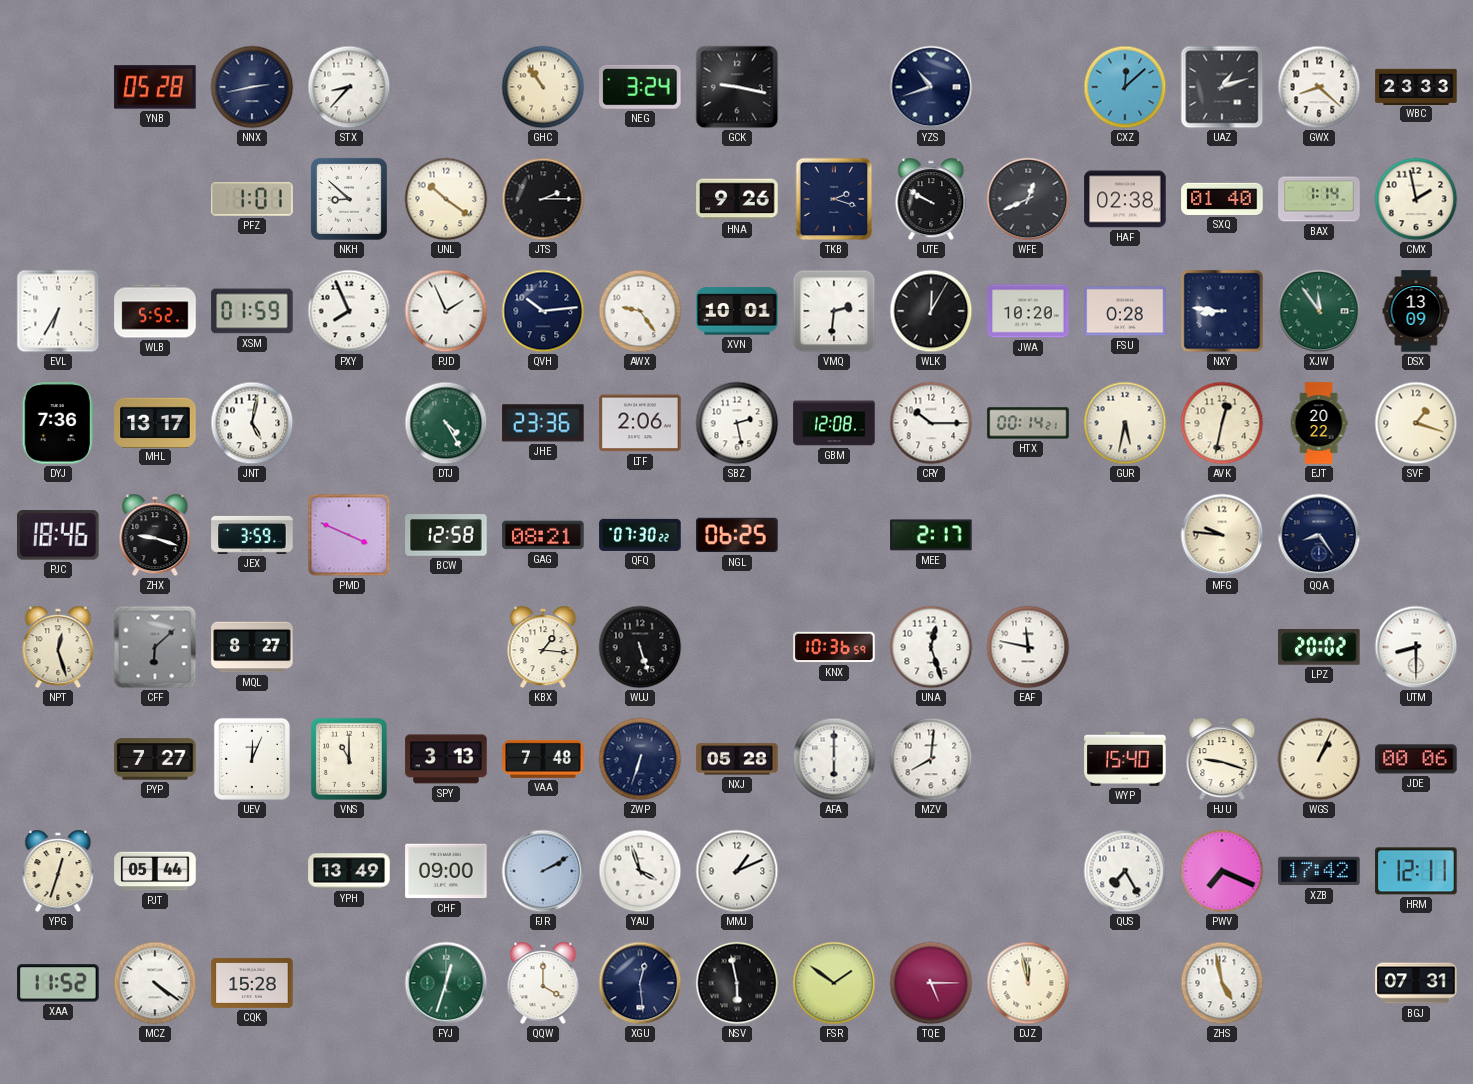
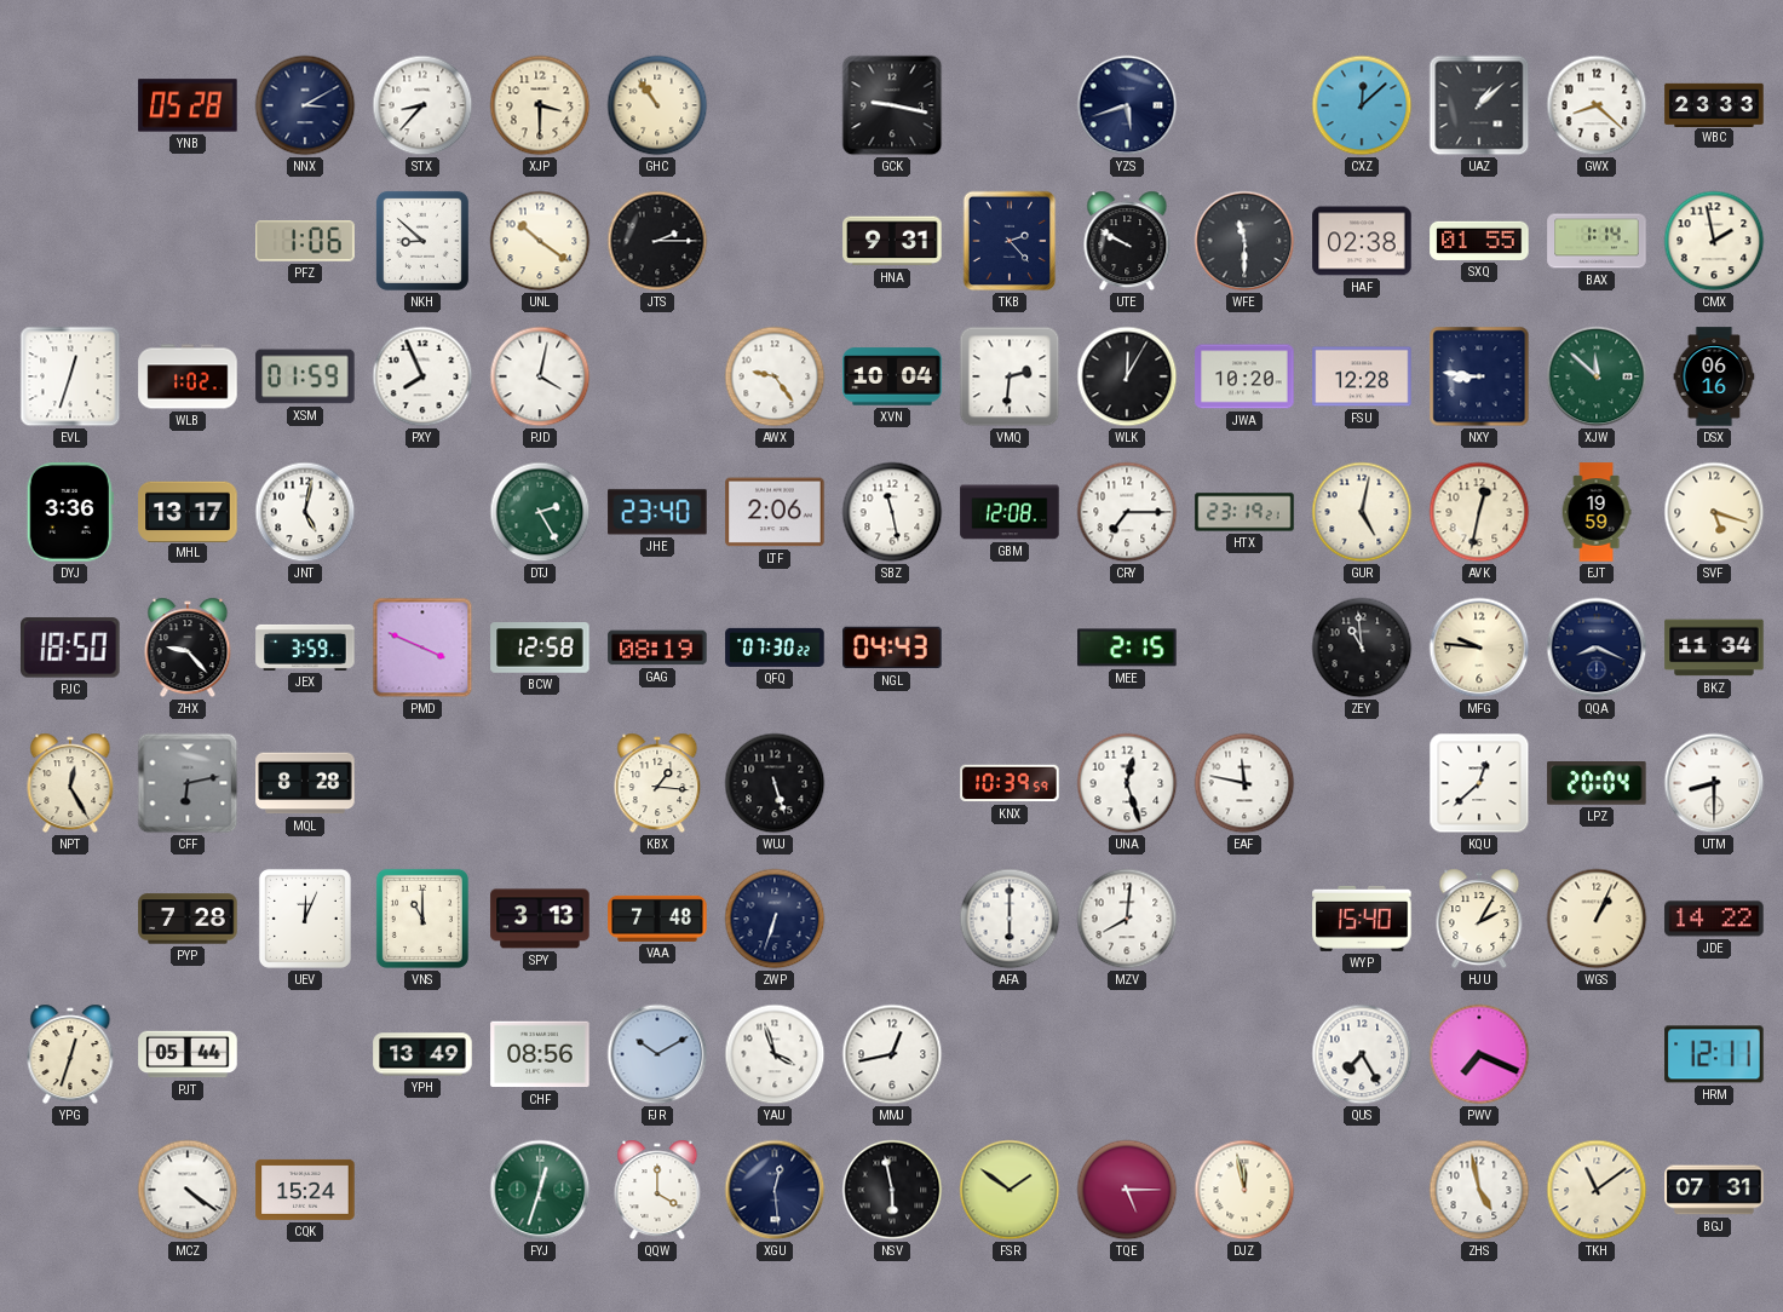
NNX: 2:43 -> 3:10 (305, 105)
XJP: none -> 3:30 (540, 105)
NEG: 3:24 -> none (640, 87)
YZS: 10:42 -> 5:42 (1127, 105)
UAZ: 1:12 -> 1:08 (1479, 105)
PFZ: 1:01 -> 1:06 (305, 241)
HNA: 9:26 -> 9:31 (892, 241)
TKB: 2:18 -> 2:23 (1010, 241)
WFE: 12:41 -> 11:30 (1244, 241)
SXQ: 01:40 -> 01:55 (1479, 241)
EVL: 6:35 -> 12:33 (70, 376)
WLB: 5:52 -> 1:02 (188, 376)
PJD: 1:56 -> 4:02 (540, 376)
QVH: 10:14 -> none (543, 311)
XVN: 10:01 -> 10:04 (892, 376)
FSU: 0:28 -> 12:28 (1362, 376)
XJW: 11:54 -> 11:52 (1597, 376)
DSX: 13:09 -> 06:16 (1714, 376)
DYJ: 7:36 -> 3:36 (70, 512)
DTJ: 4:25 -> 2:25 (540, 512)
JHE: 23:36 -> 23:40 (657, 512)
SBZ: 2:28 -> 11:28 (892, 512)
CRY: 10:15 -> 7:15 (1127, 512)
HTX: 00:14 -> 23:19 (1244, 512)
GUR: 5:32 -> 5:02 (1362, 512)
EJT: 20:22 -> 19:59 (1597, 512)
SVF: 1:18 -> 5:18 (1714, 512)
PJC: 18:46 -> 18:50 (70, 648)
ZHX: 9:18 -> 9:23 (188, 648)
GAG: 08:21 -> 08:19 (657, 648)
NGL: 06:25 -> 04:43 (892, 648)
MEE: 2:17 -> 2:15 (1127, 648)
ZEY: none -> 10:59 (1362, 648)
QQA: 8:24 -> 8:19 (1597, 648)
BKZ: none -> 11:34 (1714, 648)
NPT: 12:27 -> 12:25 (70, 783)
CFF: 6:08 -> 6:13 (188, 783)
MQL: 8:27 -> 8:28 (305, 783)
KNX: 10:36 -> 10:39 (1010, 783)
KQU: none -> 12:38 (1479, 783)
LPZ: 20:02 -> 20:04 (1597, 784)
PYP: 7:27 -> 7:28 (188, 919)
NXJ: 05:28 -> none (737, 759)
HJU: 9:18 -> 2:05 (1479, 919)
JDE: 00:06 -> 14:22 (1714, 919)
CHF: 09:00 -> 08:56 (540, 1054)
FJR: 2:10 -> 10:10 (657, 1054)
MMJ: 1:11 -> 12:43 (892, 1054)
XZB: 17:42 -> none (1319, 871)
XAA: 11:52 -> none (58, 983)
CQK: 15:28 -> 15:24 (305, 1190)
TKH: none -> 11:09 (1597, 1190)
